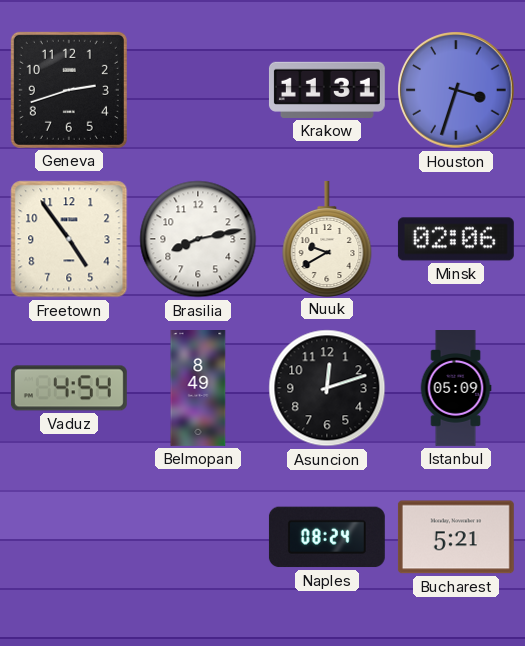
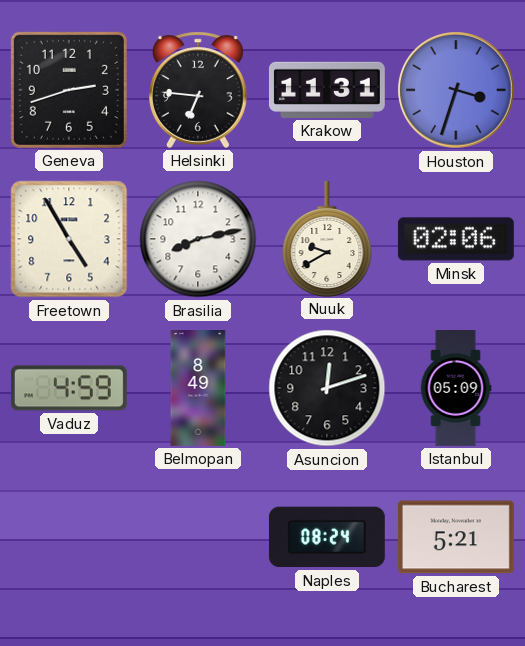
Helsinki: none -> 6:46 (199, 90)
Freetown: 4:54 -> 4:55 (69, 239)
Vaduz: 4:54 -> 4:59 (69, 388)
